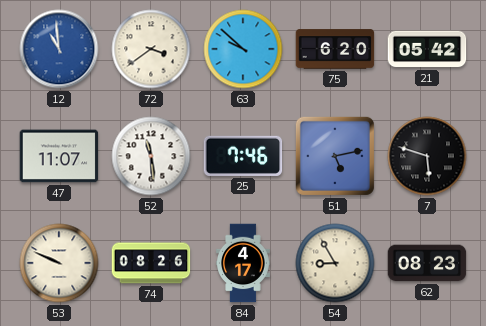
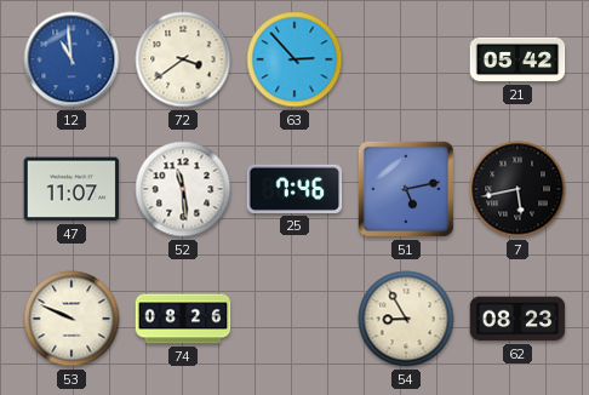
63: 9:52 -> 2:53 (294, 59)
75: 6:20 -> none (335, 49)
7: 5:48 -> 5:43 (517, 189)
84: 4:17 -> none (243, 263)
